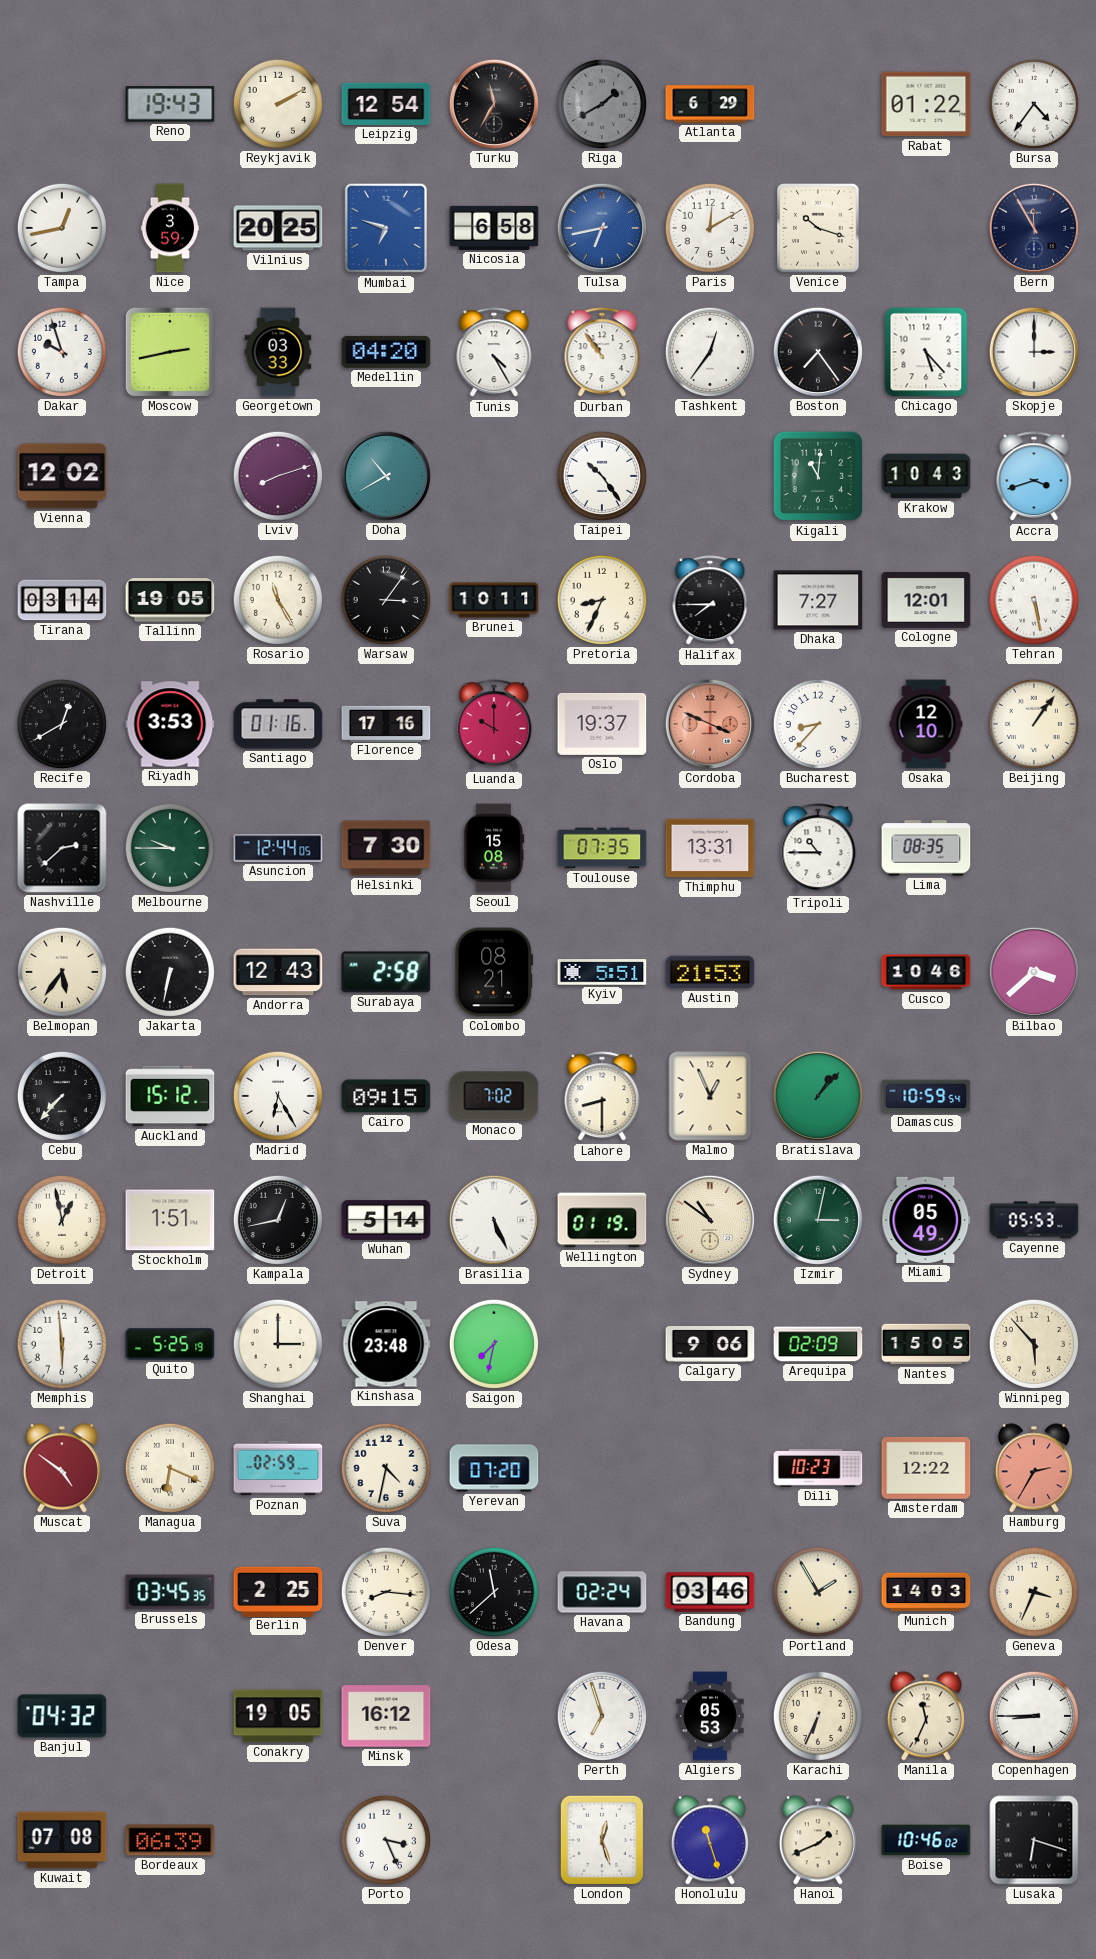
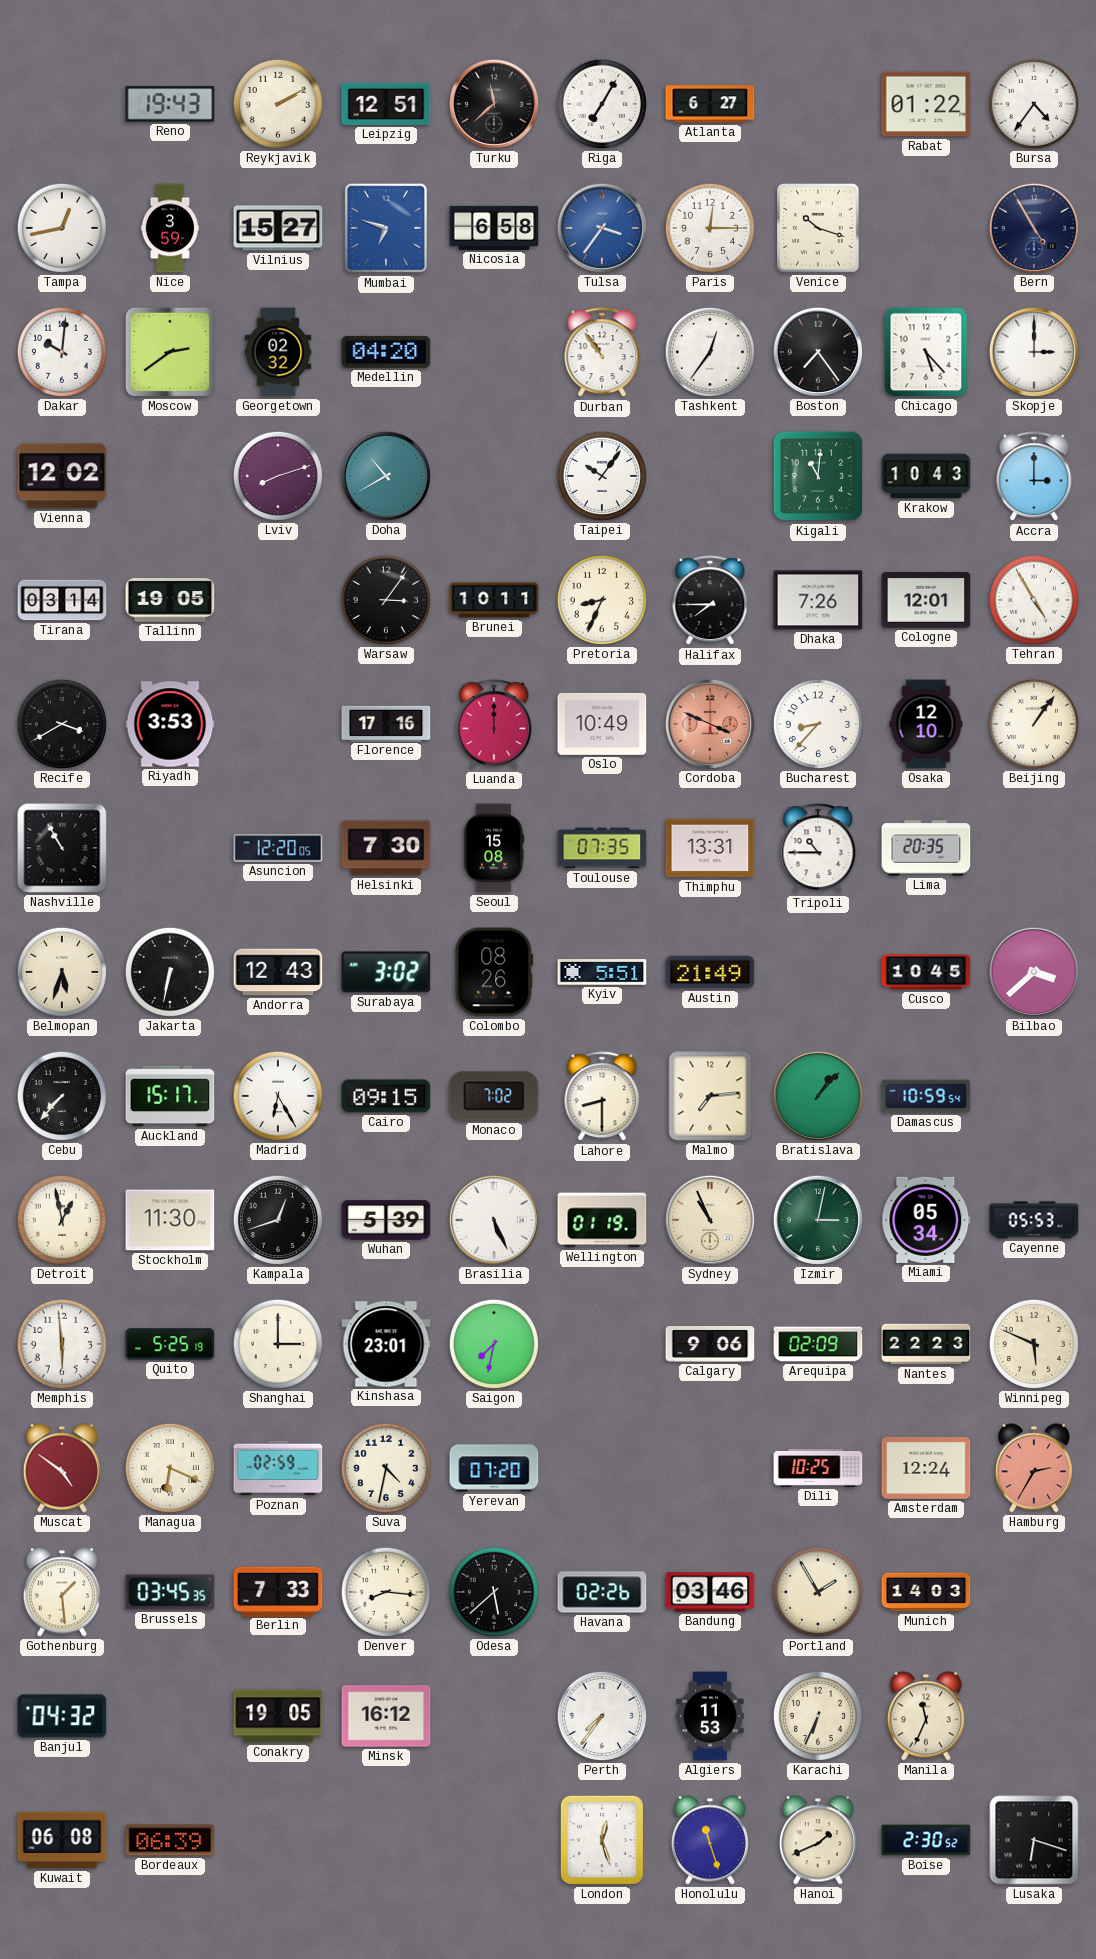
Leipzig: 12:54 -> 12:51 (386, 104)
Turku: 11:35 -> 11:38 (494, 104)
Riga: 1:40 -> 7:05 (602, 104)
Riga dial: grey -> white (602, 104)
Atlanta: 6:29 -> 6:27 (710, 104)
Vilnius: 20:25 -> 15:27 (278, 228)
Tulsa: 6:43 -> 3:36 (602, 228)
Paris: 12:10 -> 12:15 (710, 228)
Bern: 11:55 -> 4:55 (1034, 228)
Dakar: 9:57 -> 10:01 (62, 352)
Moscow: 2:43 -> 2:39 (170, 352)
Georgetown: 03:33 -> 02:32 (278, 352)
Tunis: 4:25 -> none (494, 353)
Taipei: 10:24 -> 10:06 (602, 476)
Accra: 3:42 -> 3:00 (1034, 477)
Rosario: 11:25 -> none (278, 600)
Dhaka: 7:27 -> 7:26 (818, 600)
Tehran: 5:28 -> 4:55 (1034, 600)
Recife: 12:40 -> 3:40 (62, 724)
Santiago: 01:16 -> none (278, 724)
Luanda: 10:00 -> 12:00 (494, 725)
Oslo: 19:37 -> 10:49 (602, 724)
Nashville: 2:38 -> 10:55 (62, 848)
Melbourne: 9:45 -> none (170, 848)
Asuncion: 12:44 -> 12:20 (278, 848)
Lima: 08:35 -> 20:35 (926, 848)
Belmopan: 5:36 -> 5:33 (62, 972)
Surabaya: 2:58 -> 3:02 (386, 972)
Colombo: 08:21 -> 08:26 (494, 972)
Austin: 21:53 -> 21:49 (710, 972)
Cusco: 10:46 -> 10:45 (926, 972)
Auckland: 15:12 -> 15:17 (170, 1096)
Malmo: 12:56 -> 7:14 (710, 1096)
Stockholm: 1:51 -> 11:30 (170, 1220)
Kampala: 12:43 -> 12:42 (278, 1220)
Wuhan: 5:14 -> 5:39 (386, 1220)
Sydney: 10:51 -> 10:56 (710, 1220)
Miami: 05:49 -> 05:34 (926, 1220)
Kinshasa: 23:48 -> 23:01 (386, 1344)
Nantes: 15:05 -> 22:23 (926, 1344)
Winnipeg: 5:53 -> 5:49 (1034, 1344)
Dili: 10:23 -> 10:25 (818, 1468)
Amsterdam: 12:22 -> 12:24 (926, 1468)
Gothenburg: none -> 1:29 (62, 1592)
Berlin: 2:25 -> 7:33 (278, 1591)
Odesa: 11:38 -> 5:38 (494, 1592)
Havana: 02:24 -> 02:26 (602, 1592)
Geneva: 3:34 -> none (1034, 1592)
Perth: 6:57 -> 7:36 (602, 1716)
Algiers: 05:53 -> 11:53 (710, 1716)
Copenhagen: 8:45 -> none (1034, 1716)
Kuwait: 07:08 -> 06:08 (62, 1840)
Porto: 3:26 -> none (386, 1840)
Boise: 10:46 -> 2:30 (926, 1840)
